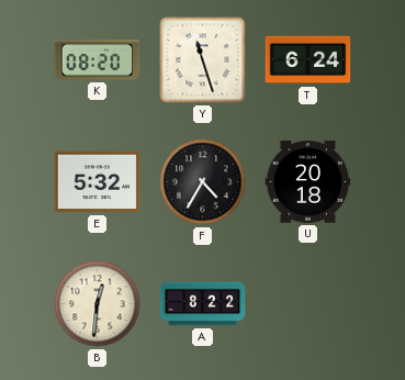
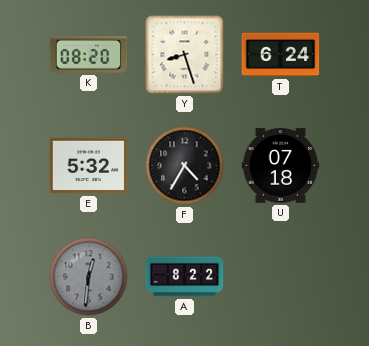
Y: 11:27 -> 8:27 (185, 55)
U: 20:18 -> 07:18 (281, 166)
B dial: cream -> grey (89, 277)
